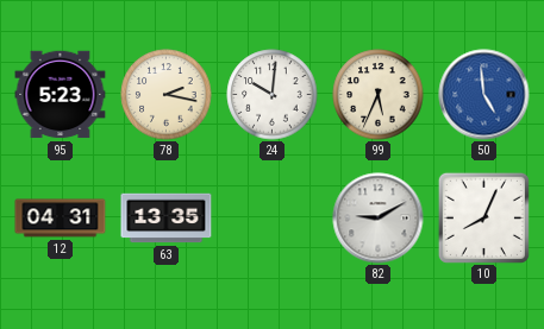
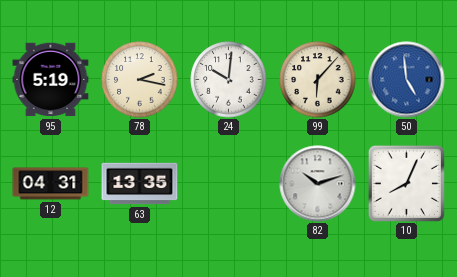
95: 5:23 -> 5:19 (51, 80)
99: 5:34 -> 6:07 (318, 80)
82: 9:10 -> 10:12 (318, 184)
